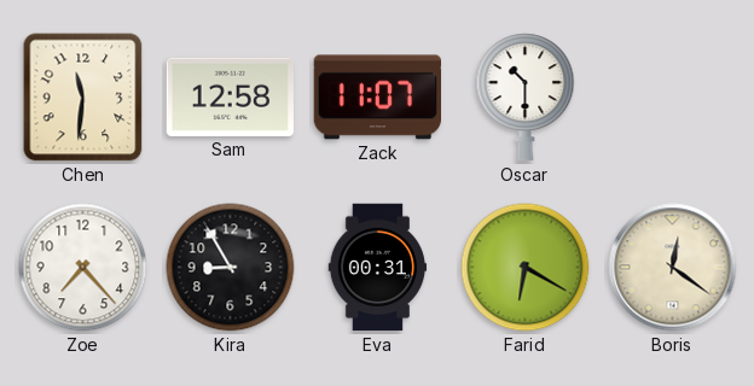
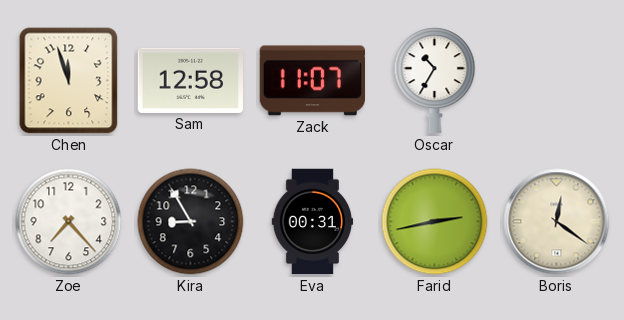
Chen: 11:31 -> 11:57 (69, 81)
Oscar: 10:30 -> 10:35 (435, 81)
Farid: 6:20 -> 2:43 (435, 222)
